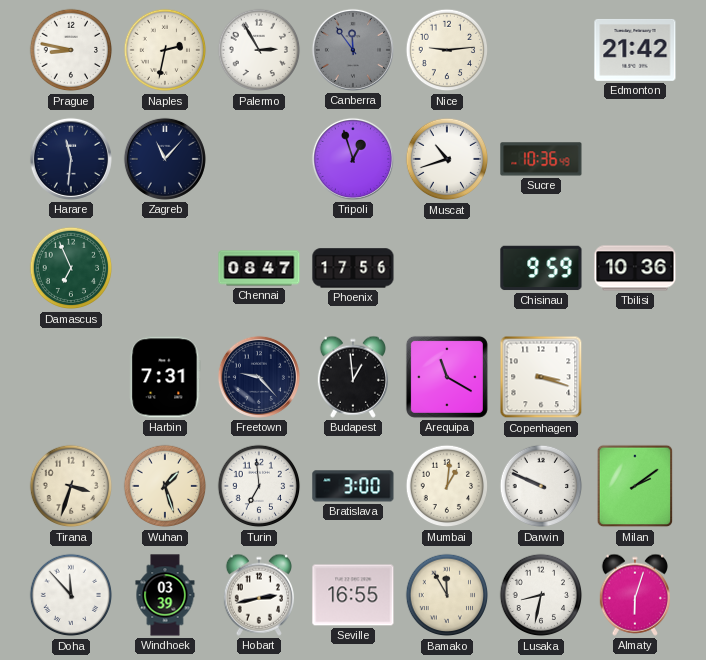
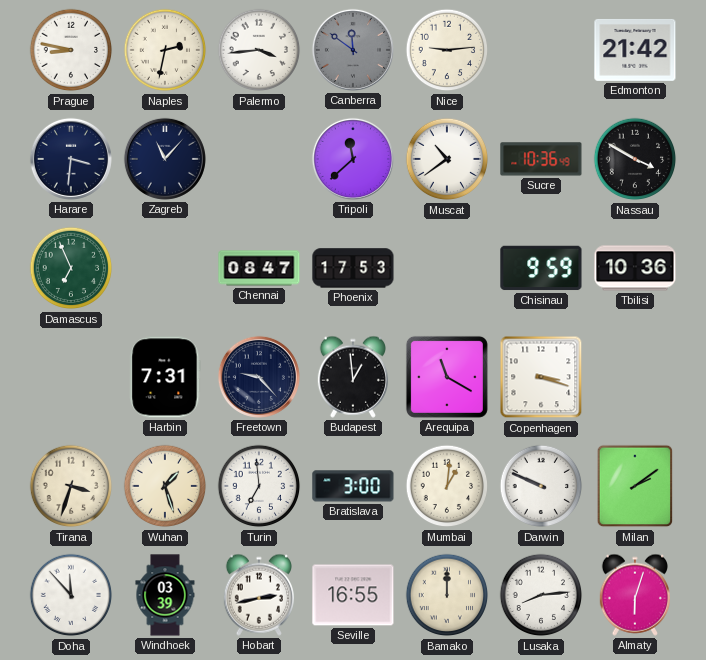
Palermo: 2:55 -> 3:44 (259, 50)
Canberra: 11:54 -> 11:51 (353, 50)
Harare: 11:31 -> 3:31 (71, 159)
Tripoli: 12:57 -> 11:38 (353, 159)
Muscat: 10:42 -> 10:39 (447, 159)
Nassau: none -> 3:50 (635, 159)
Phoenix: 17:56 -> 17:53 (353, 268)
Bamako: 11:55 -> 12:00 (447, 595)
Lusaka: 8:32 -> 8:14 (541, 595)
